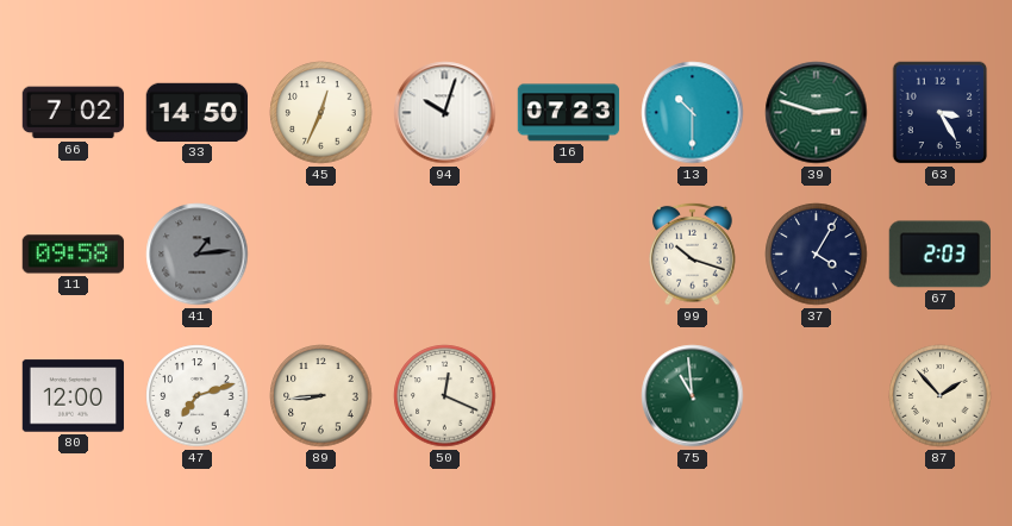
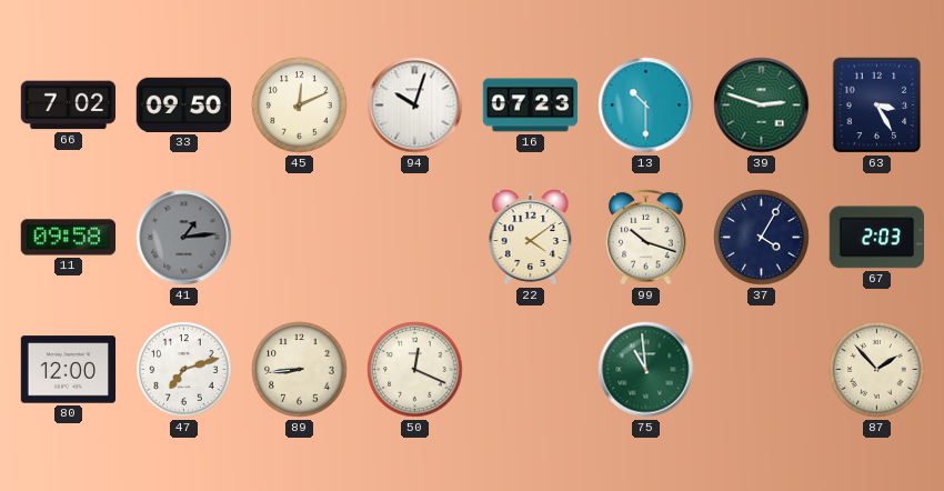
33: 14:50 -> 09:50 (183, 104)
45: 12:34 -> 12:11 (300, 106)
22: none -> 4:09 (531, 238)
